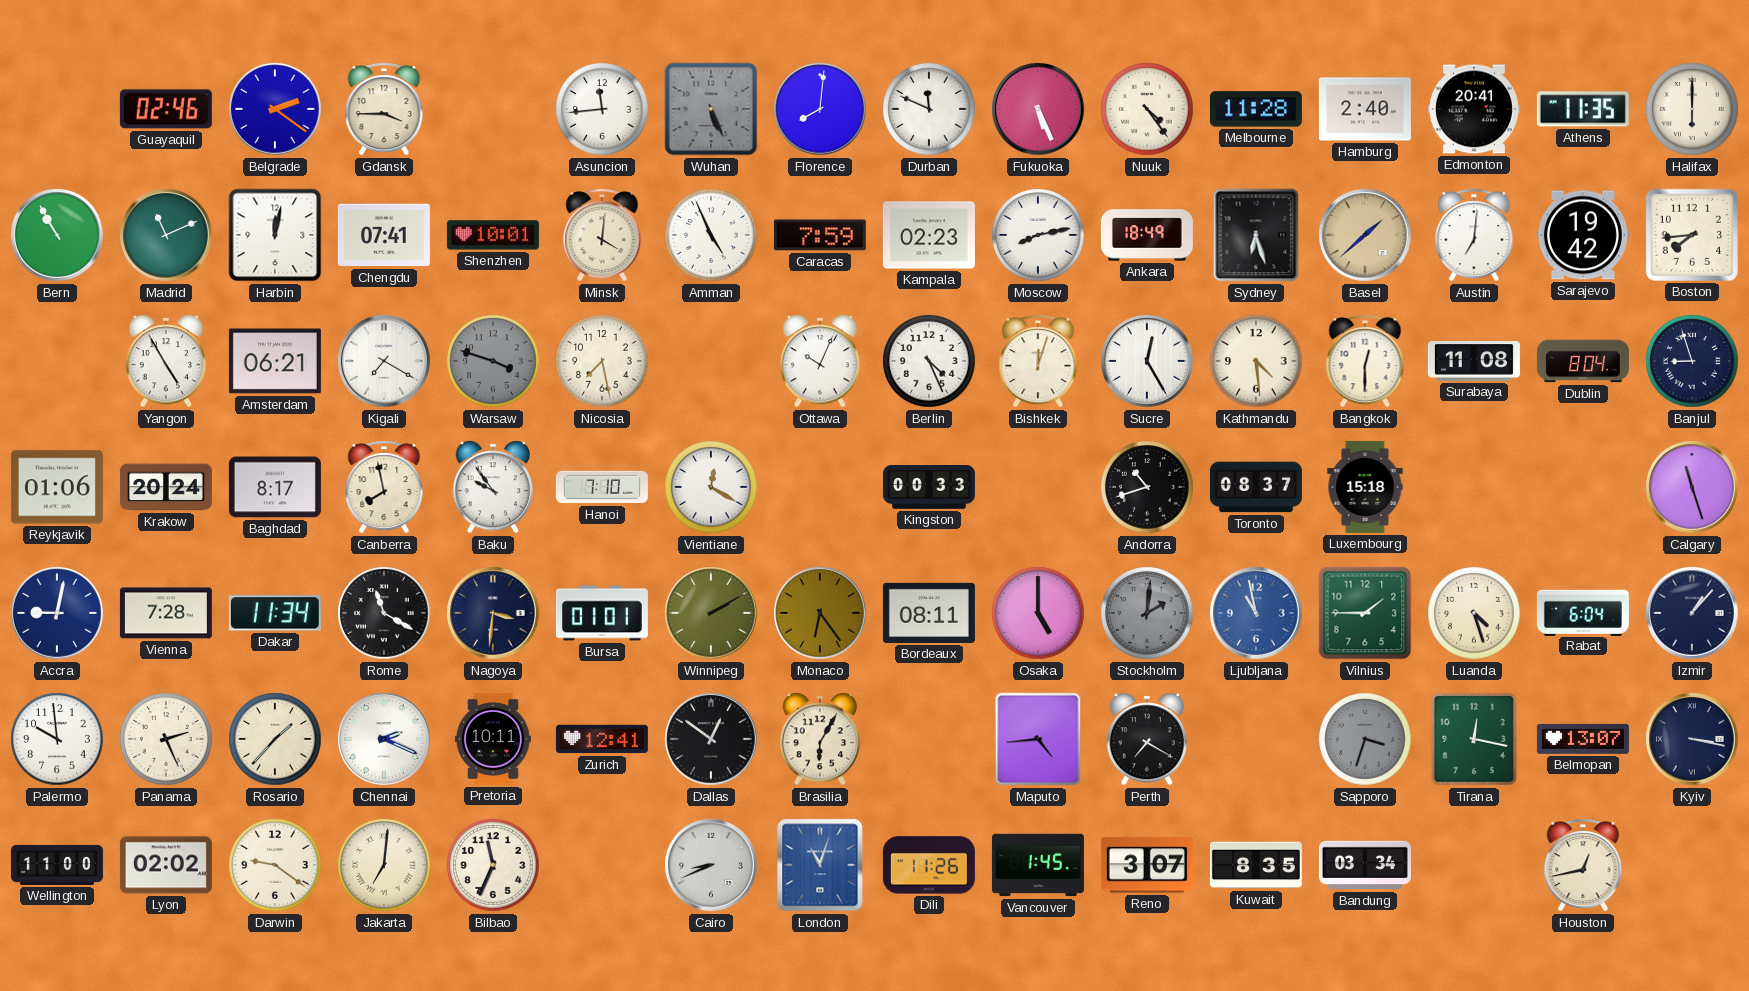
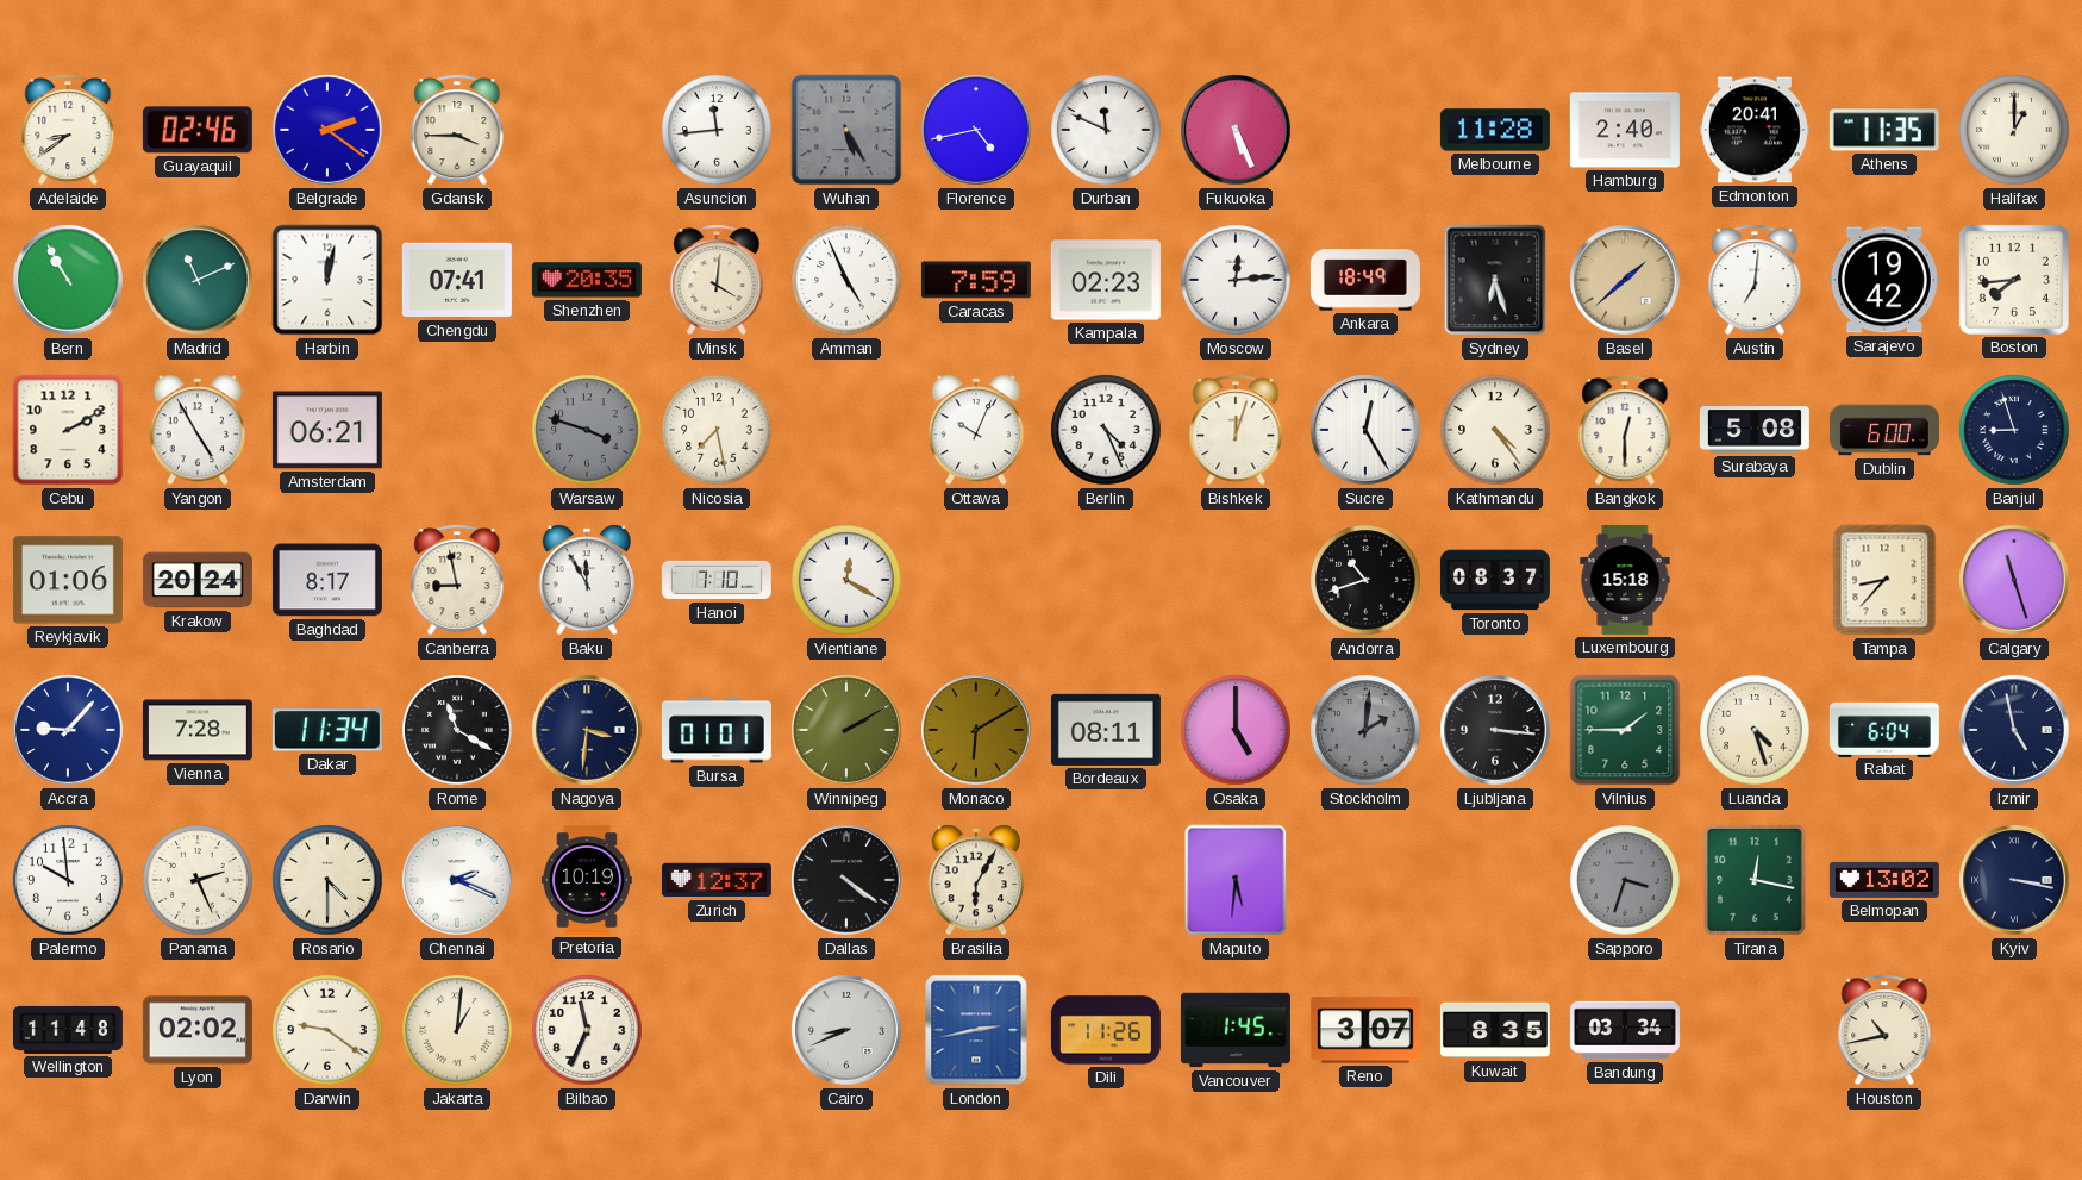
Adelaide: none -> 8:39 (68, 130)
Wuhan: 5:26 -> 5:25 (846, 130)
Florence: 8:01 -> 4:43 (976, 130)
Nuuk: 4:24 -> none (1147, 109)
Halifax: 6:00 -> 1:00 (2014, 130)
Shenzhen: 10:01 -> 20:35 (587, 280)
Moscow: 8:13 -> 12:14 (1236, 280)
Cebu: none -> 2:10 (68, 430)
Kigali: 7:20 -> none (384, 361)
Kathmandu: 4:29 -> 4:24 (1495, 430)
Surabaya: 11:08 -> 5:08 (1755, 430)
Dublin: 8:04 -> 6:00 (1884, 430)
Canberra: 7:58 -> 8:58 (457, 580)
Baku: 9:54 -> 11:55 (587, 580)
Kingston: 00:33 -> none (929, 488)
Tampa: none -> 8:37 (1884, 580)
Accra: 9:02 -> 9:07 (68, 730)
Monaco: 6:24 -> 6:10 (976, 730)
Ljubljana: 10:58 -> 3:16 (1495, 730)
Ljubljana dial: blue -> black (1495, 730)
Izmir: 1:07 -> 4:58 (2014, 730)
Rosario: 1:37 -> 4:30 (327, 880)
Pretoria: 10:11 -> 10:19 (587, 880)
Zurich: 12:41 -> 12:37 (717, 880)
Dallas: 12:51 -> 4:21 (846, 880)
Maputo: 4:44 -> 5:31 (1236, 880)
Perth: 7:20 -> none (1147, 739)
Belmopan: 13:07 -> 13:02 (1884, 880)
Wellington: 11:00 -> 11:48 (68, 1030)
Jakarta: 7:01 -> 1:01 (457, 1030)
London: 11:03 -> 2:43 (976, 1030)
Houston: 12:43 -> 10:43 (1884, 1030)
